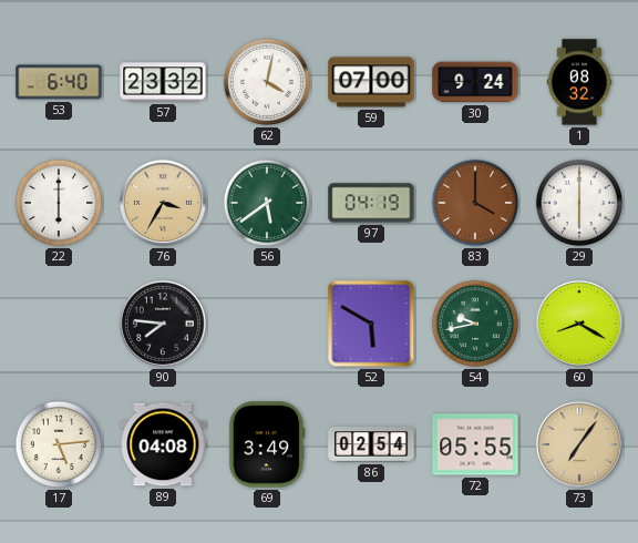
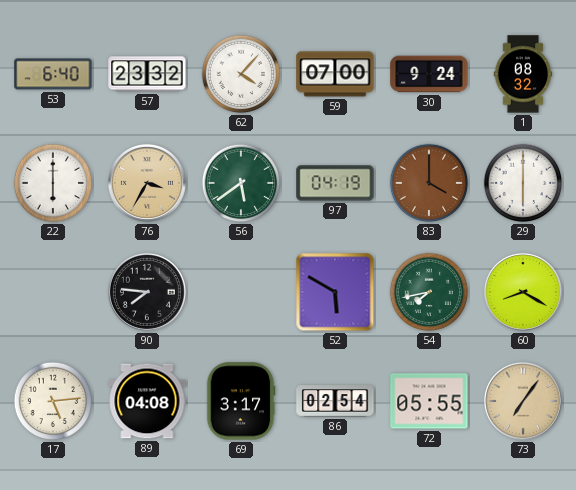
62: 4:02 -> 4:07 (241, 74)
54: 9:43 -> 7:43 (429, 292)
69: 3:49 -> 3:17 (241, 401)
